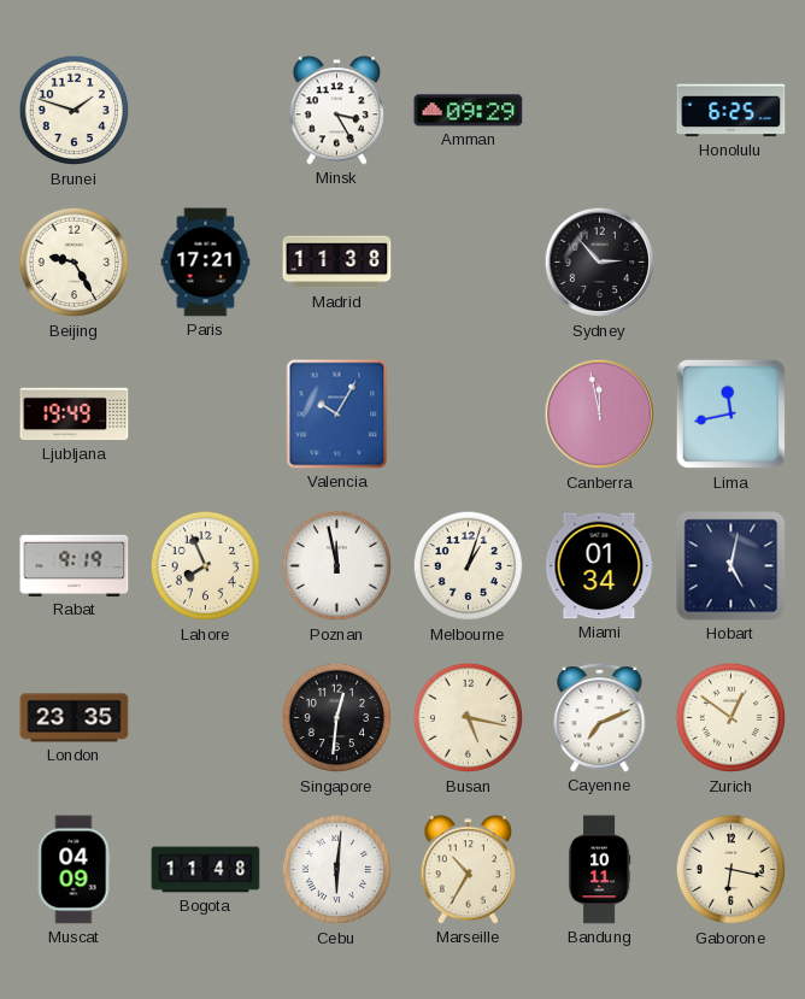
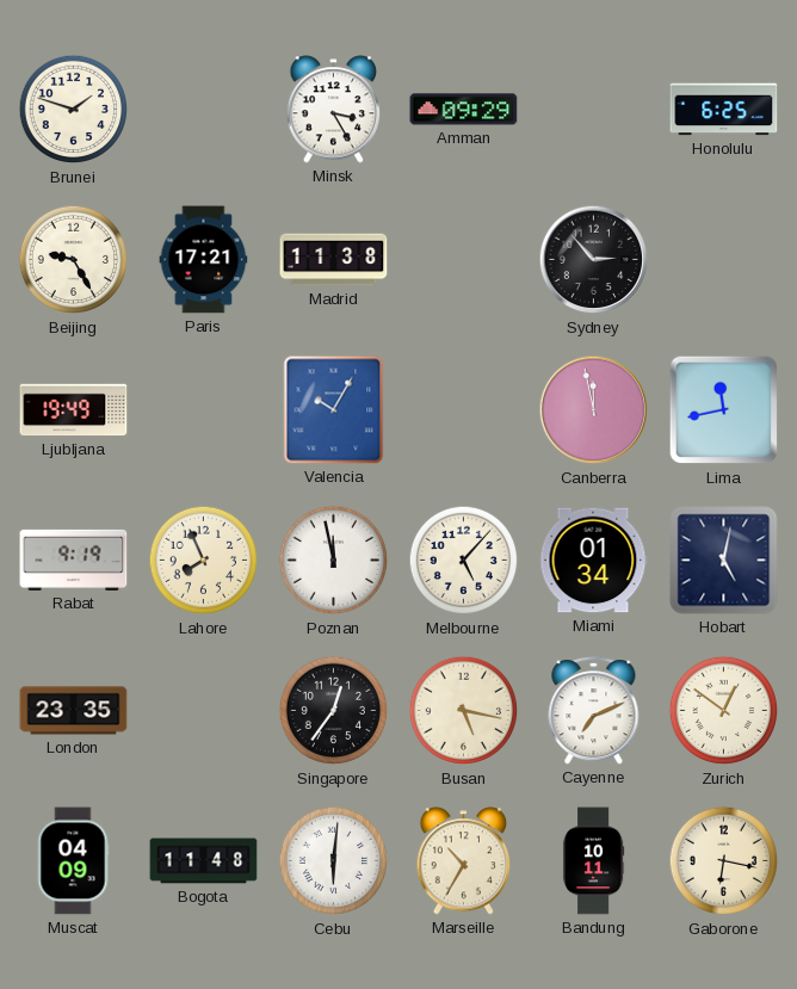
Melbourne: 1:03 -> 5:07 (464, 561)
Singapore: 12:31 -> 12:36 (334, 711)
